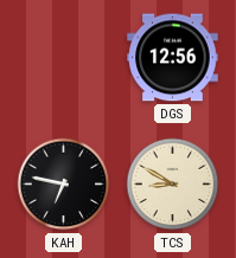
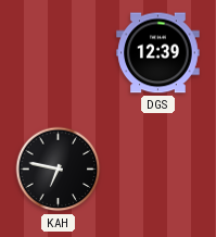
DGS: 12:56 -> 12:39 (158, 53)
TCS: 8:50 -> none (173, 185)
